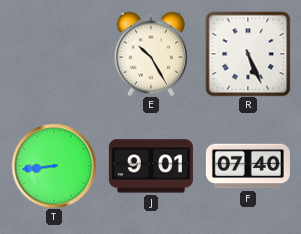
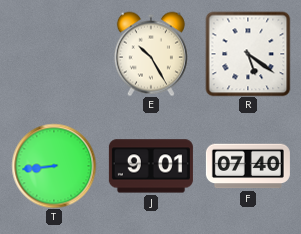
R: 5:26 -> 5:21 (248, 54)
